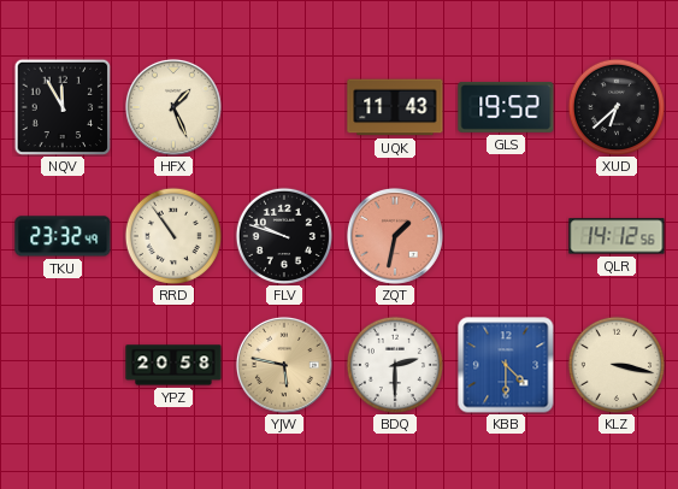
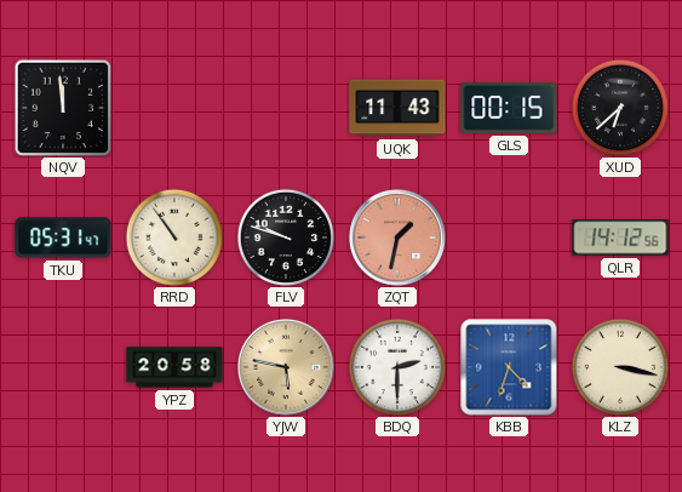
NQV: 11:55 -> 11:59 (63, 108)
HFX: 1:26 -> none (173, 107)
GLS: 19:52 -> 00:15 (509, 108)
TKU: 23:32 -> 05:31 (63, 238)
KBB: 4:30 -> 4:33 (509, 367)
